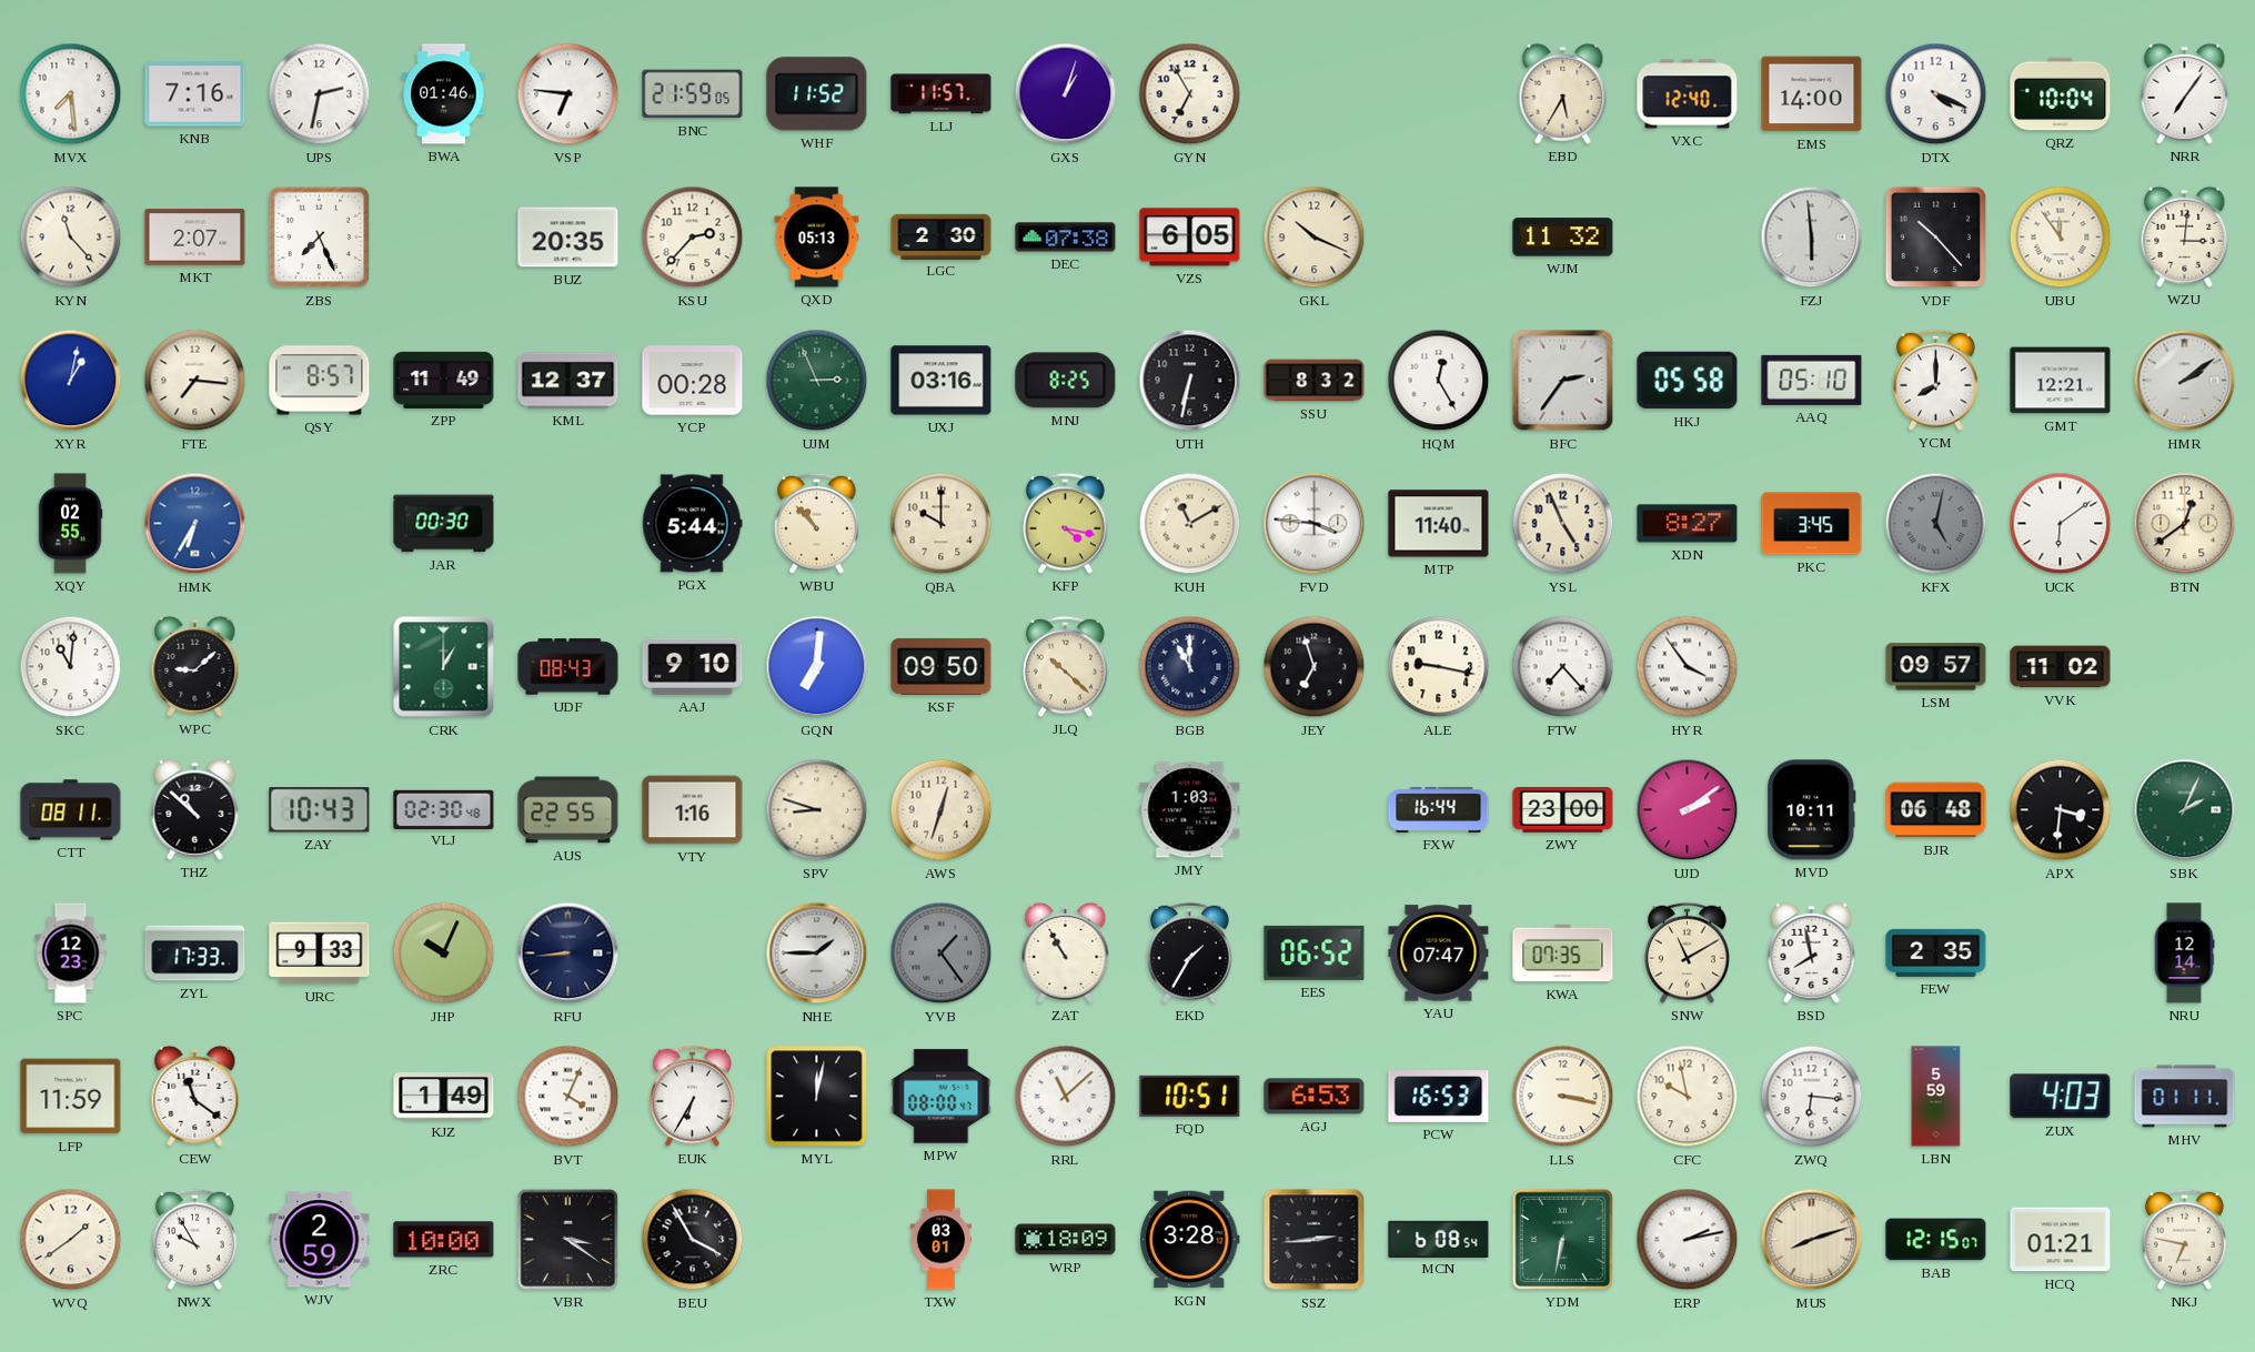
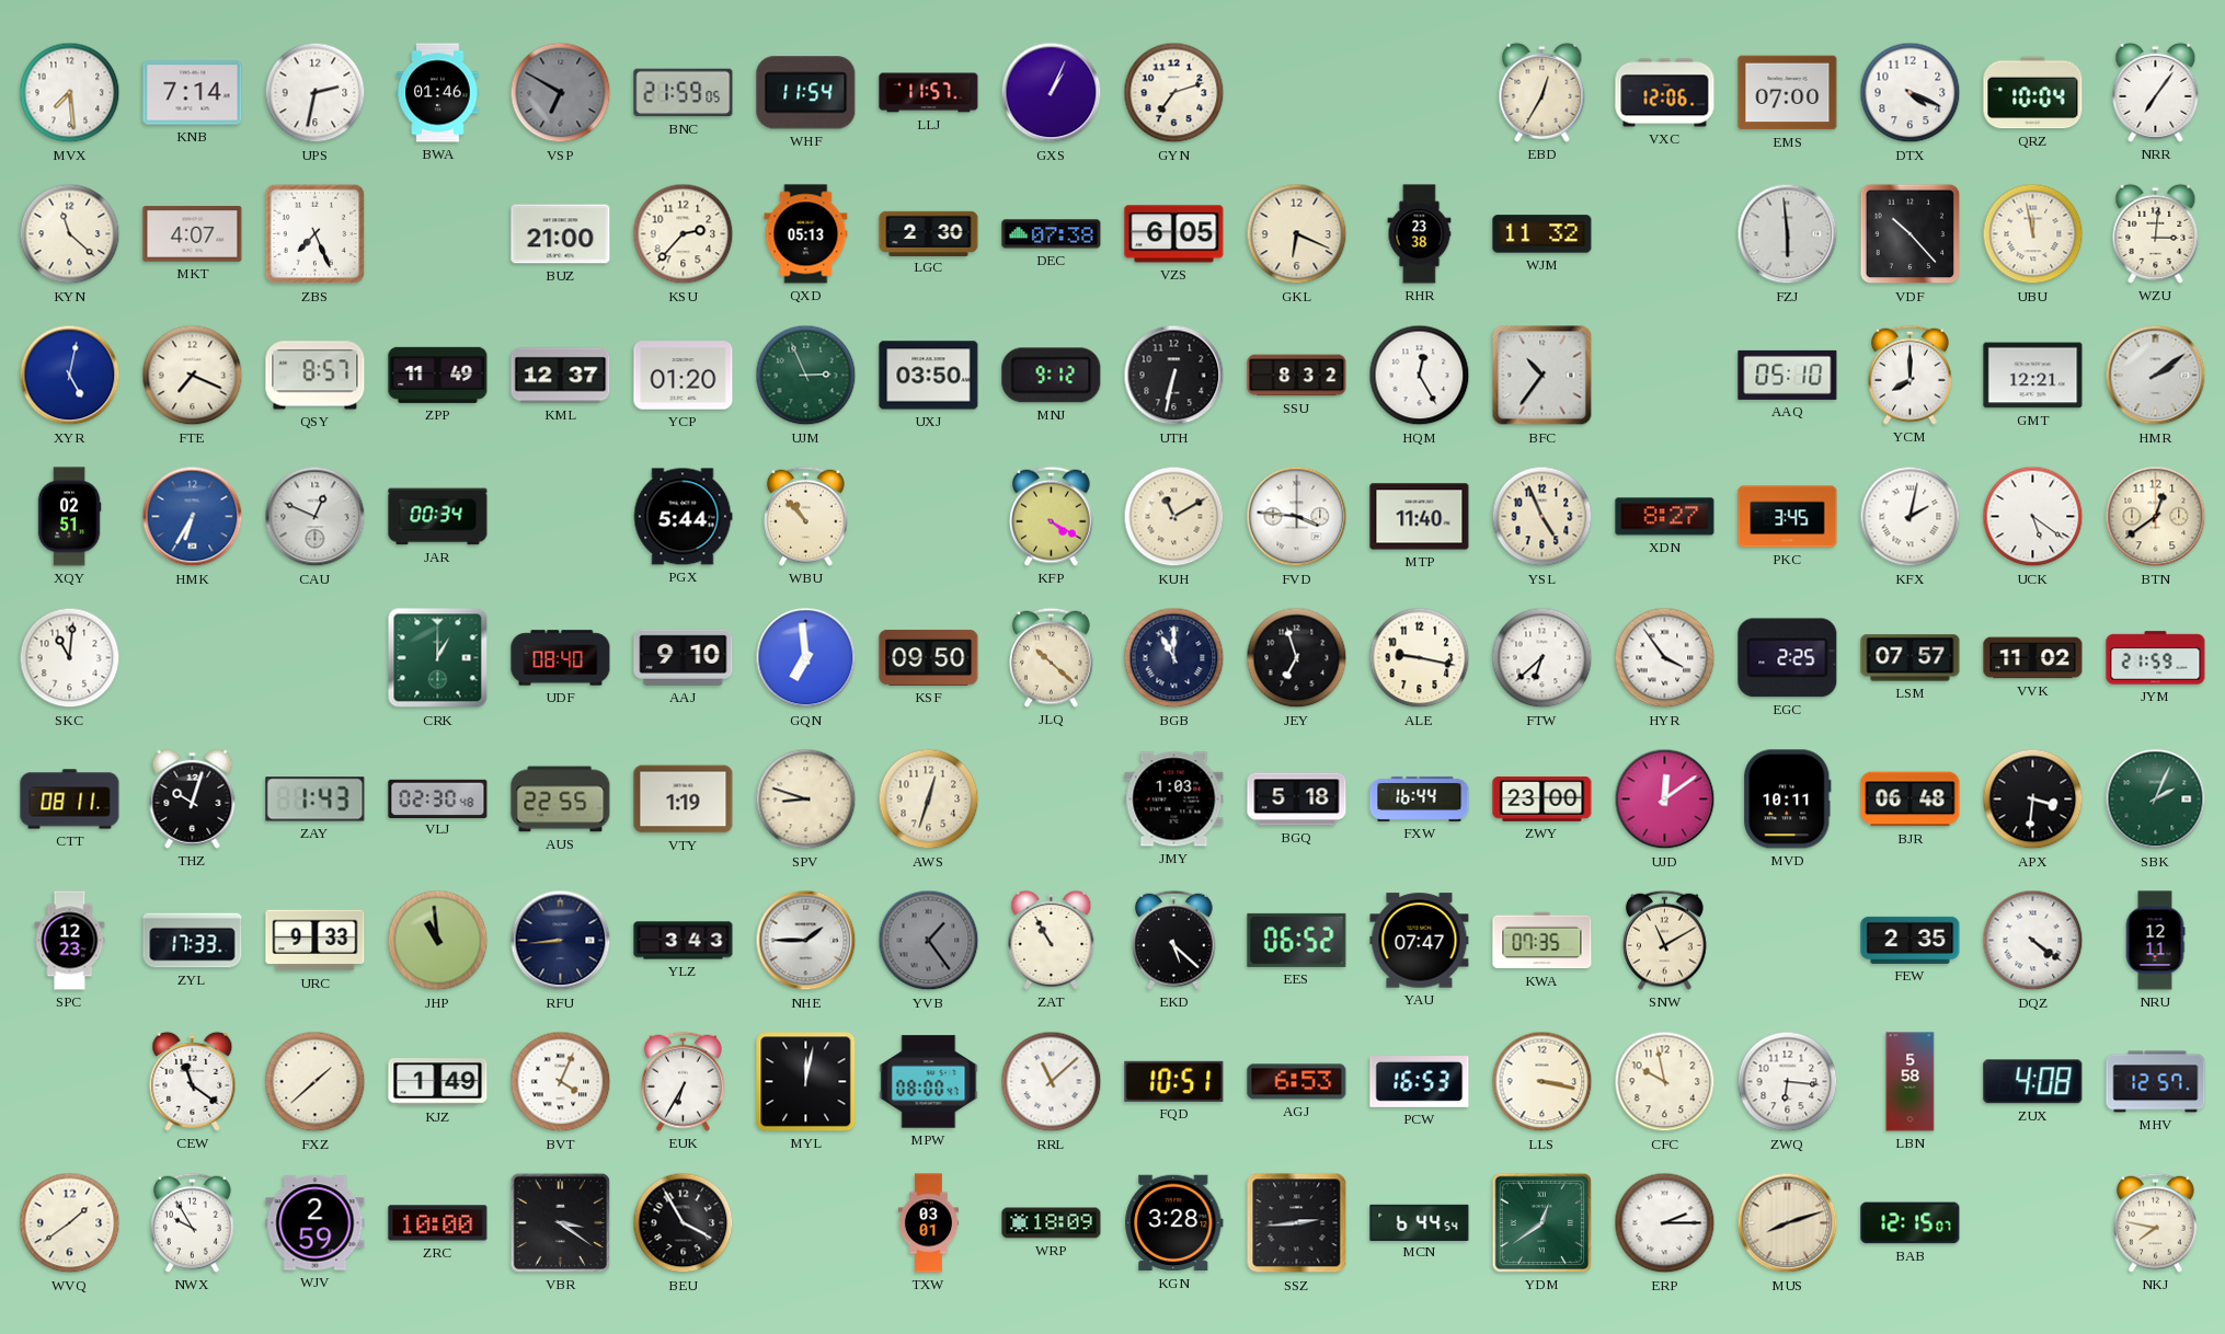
KNB: 7:16 -> 7:14 (193, 93)
VSP: 6:46 -> 6:50 (561, 93)
VSP dial: white -> grey (561, 93)
WHF: 11:52 -> 11:54 (806, 93)
GXS: 1:03 -> 1:04 (1052, 93)
GYN: 6:55 -> 7:12 (1174, 93)
EBD: 5:35 -> 12:35 (1542, 92)
VXC: 12:40 -> 12:06 (1665, 93)
EMS: 14:00 -> 07:00 (1788, 93)
KYN: 11:23 -> 11:22 (70, 234)
MKT: 2:07 -> 4:07 (193, 234)
BUZ: 20:35 -> 21:00 (561, 234)
GKL: 10:19 -> 6:19 (1297, 234)
RHR: none -> 23:38 (1420, 234)
UBU: 11:54 -> 11:58 (2033, 234)
XYR: 1:02 -> 5:02 (70, 376)
FTE: 7:16 -> 7:19 (193, 376)
YCP: 00:28 -> 01:20 (684, 376)
UXJ: 03:16 -> 03:50 (929, 376)
MNJ: 8:25 -> 9:12 (1052, 376)
BFC: 2:36 -> 10:36 (1542, 376)
HKJ: 05:58 -> none (1688, 381)
XQY: 02:55 -> 02:51 (69, 517)
CAU: none -> 12:49 (316, 517)
JAR: 00:30 -> 00:34 (438, 517)
QBA: 10:00 -> none (942, 524)
KFP: 4:17 -> 4:20 (1052, 516)
KFX: 5:02 -> 2:02 (1911, 517)
KFX dial: grey -> white (1911, 517)
UCK: 6:09 -> 5:21 (2033, 517)
WPC: 9:08 -> none (195, 666)
UDF: 08:43 -> 08:40 (561, 658)
GQN: 7:01 -> 6:59 (806, 658)
FTW: 7:23 -> 6:38 (1542, 658)
EGC: none -> 2:25 (1788, 658)
LSM: 09:57 -> 07:57 (1911, 658)
JYM: none -> 21:59 (2156, 658)
THZ: 10:52 -> 10:03 (193, 798)
ZAY: 10:43 -> 1:43 (316, 800)
VTY: 1:16 -> 1:19 (684, 800)
BGQ: none -> 5:18 (1297, 800)
UJD: 2:09 -> 12:09 (1665, 800)
JHP: 10:04 -> 10:59 (438, 941)
YLZ: none -> 3:43 (684, 941)
EKD: 1:35 -> 5:22 (1174, 940)
BSD: 7:58 -> none (1812, 952)
DQZ: none -> 4:21 (2033, 941)
NRU: 12:14 -> 12:11 (2155, 941)
LFP: 11:59 -> none (71, 1097)
FXZ: none -> 1:38 (316, 1082)
LBN: 5:59 -> 5:58 (1911, 1082)
ZUX: 4:03 -> 4:08 (2033, 1082)
MHV: 01:11 -> 12:57 (2156, 1082)
MCN: 6:08 -> 6:44 (1420, 1222)
YDM: 6:32 -> 12:39 (1541, 1222)
ERP: 2:13 -> 2:15 (1665, 1223)
HCQ: 01:21 -> none (2061, 1240)
NKJ: 6:47 -> 7:47 (2156, 1222)
